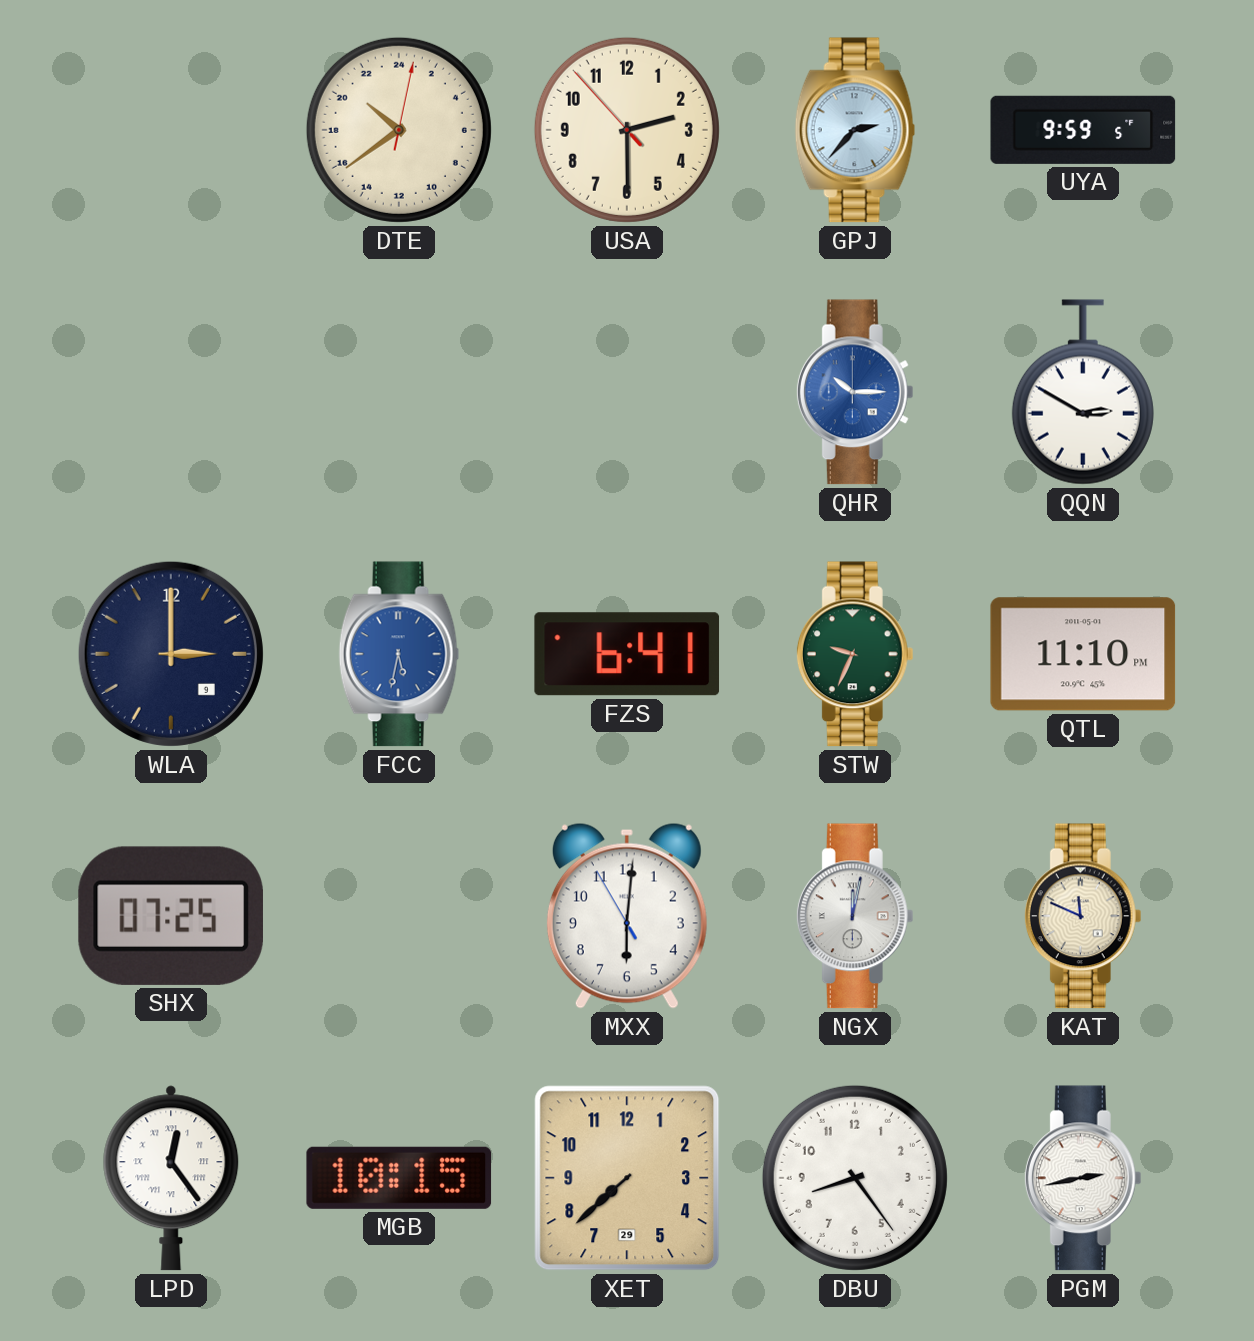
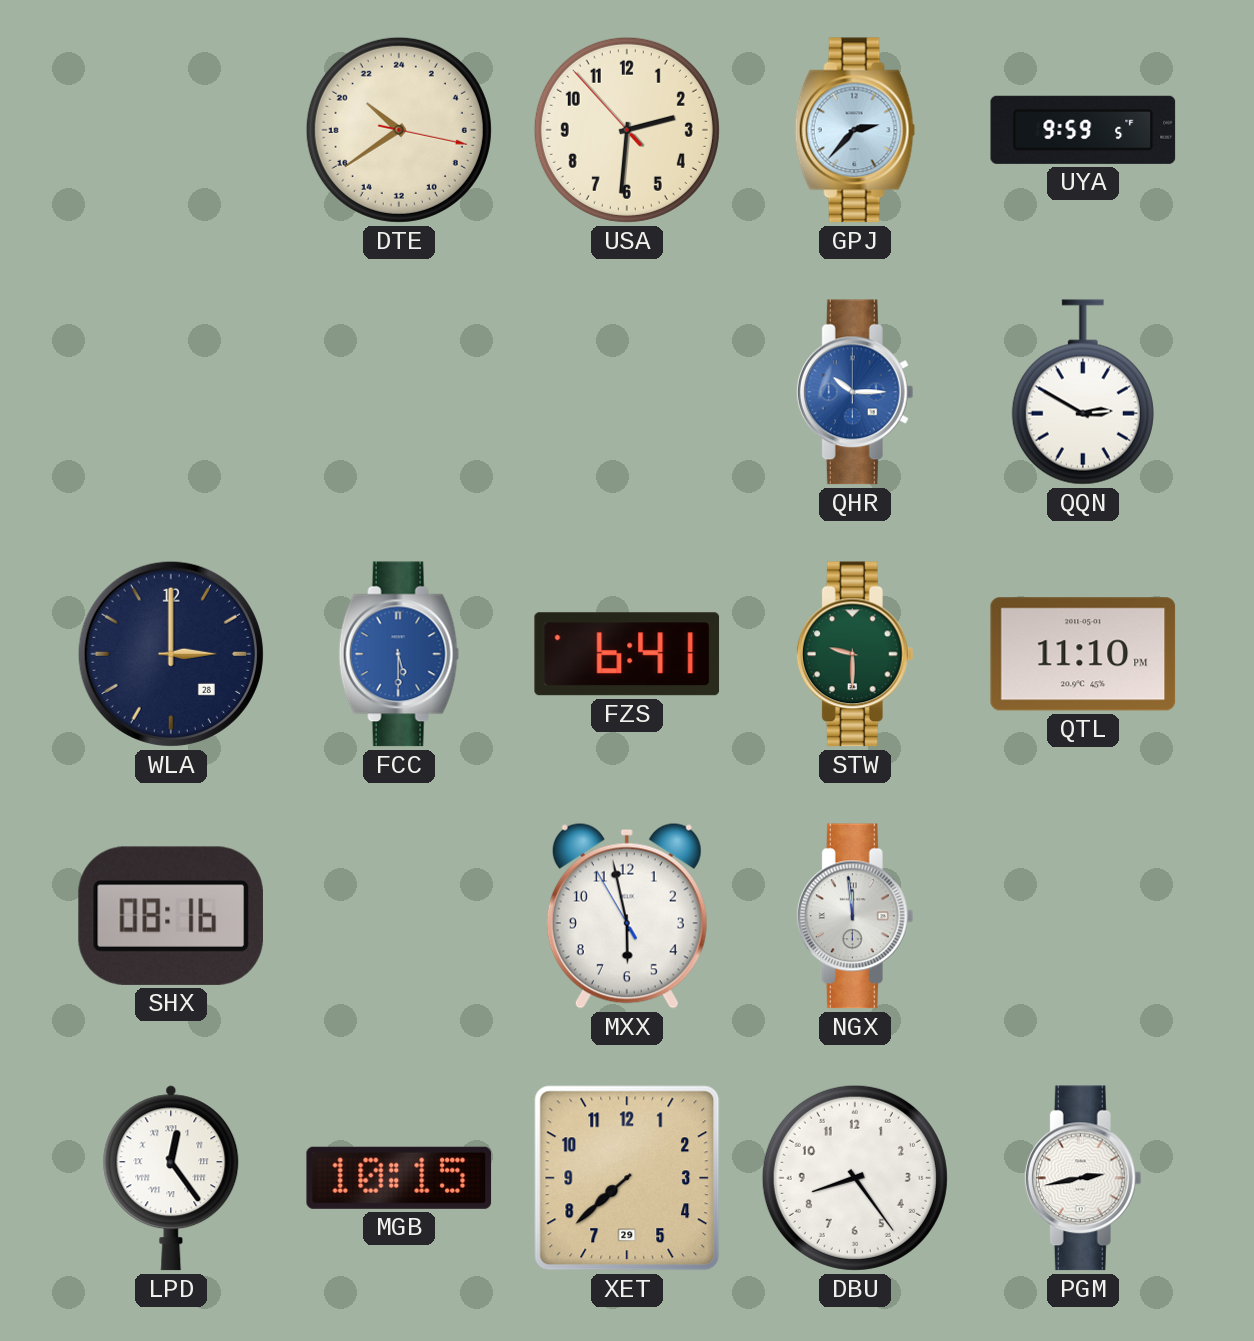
DTE: 20:39:02 -> 20:39:17 (399, 130)
USA: 2:29 -> 2:30 (627, 130)
WLA date: 9 -> 28 (171, 654)
FCC: 5:32 -> 5:30 (399, 654)
STW: 9:34 -> 9:30 (855, 654)
SHX: 07:25 -> 08:16 (171, 916)
MXX: 6:00 -> 5:57 (627, 916)
NGX: 12:02 -> 11:59 (855, 916)
KAT: 11:49 -> none (1083, 916)
